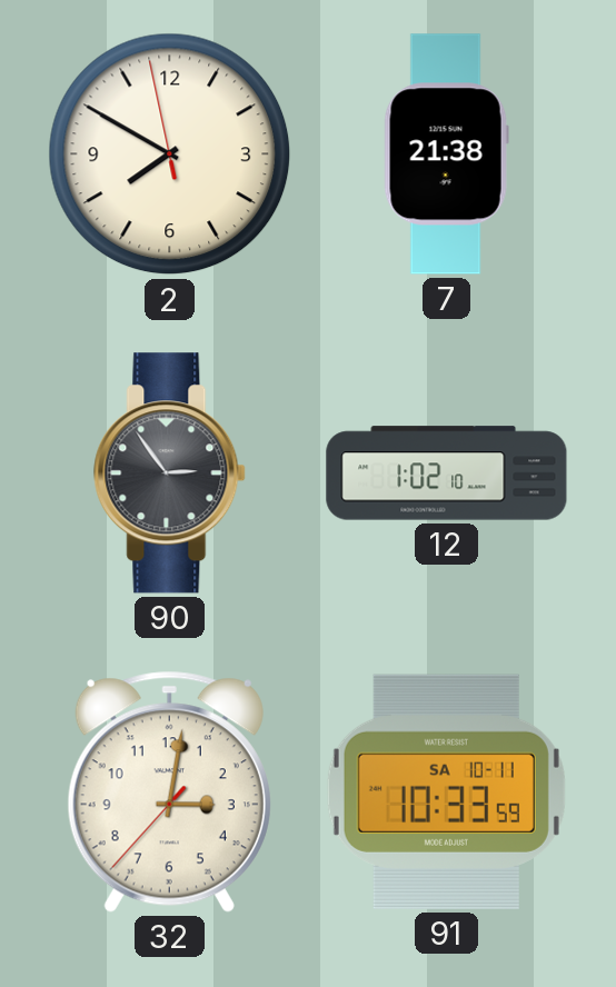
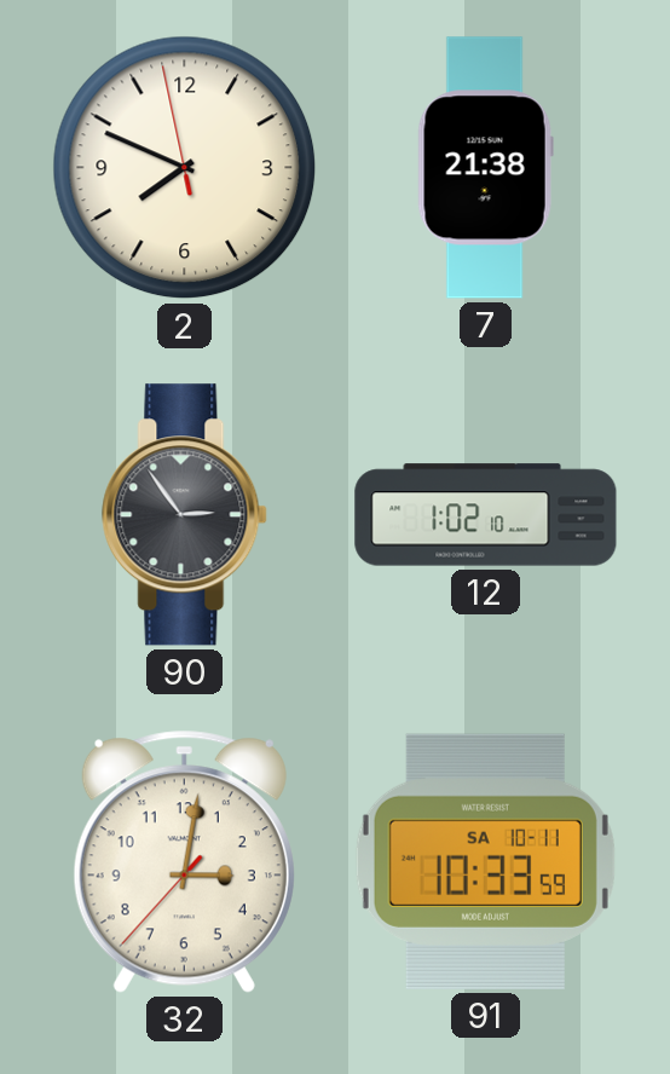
2: 7:49 -> 7:48 (185, 168)
